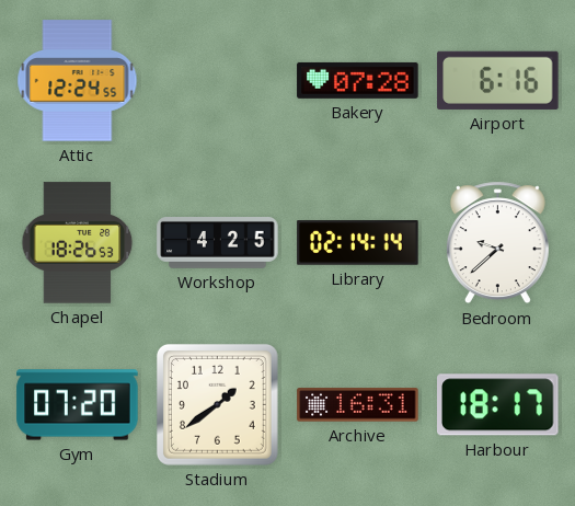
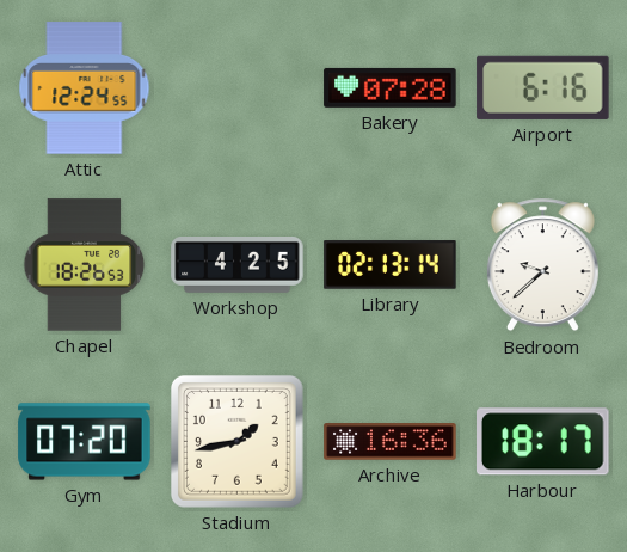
Library: 02:14 -> 02:13 (391, 265)
Stadium: 1:39 -> 1:43 (236, 441)
Archive: 16:31 -> 16:36 (391, 442)
